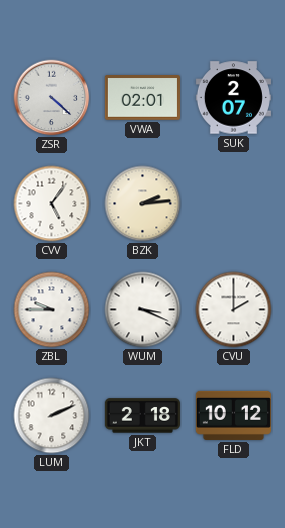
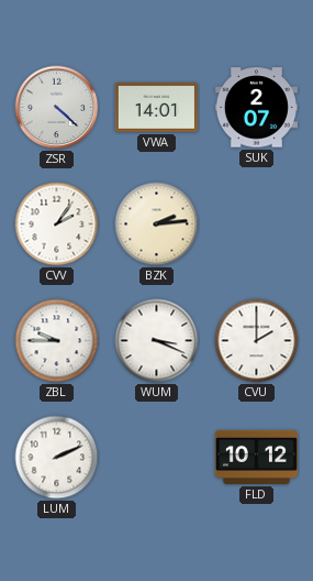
VWA: 02:01 -> 14:01 (156, 108)
CVV: 5:06 -> 2:06 (57, 224)
JKT: 2:18 -> none (142, 416)
